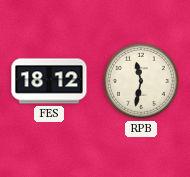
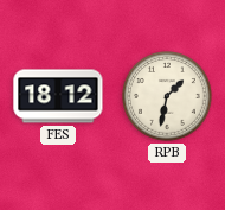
RPB: 11:32 -> 1:32 (168, 97)
